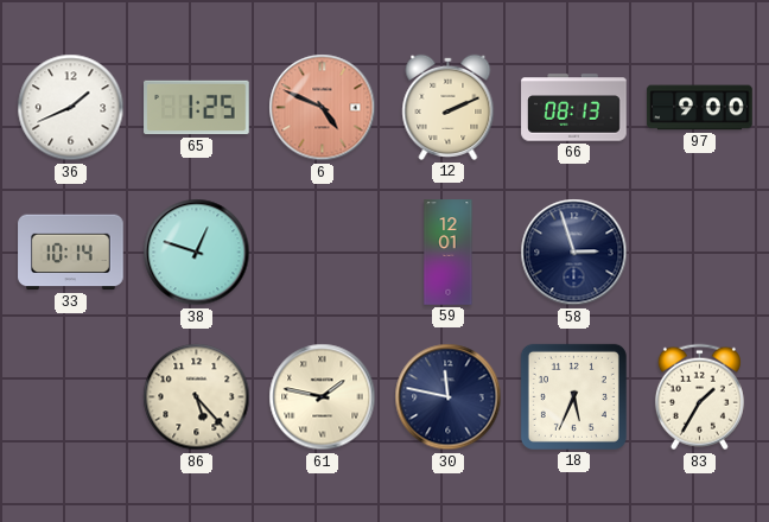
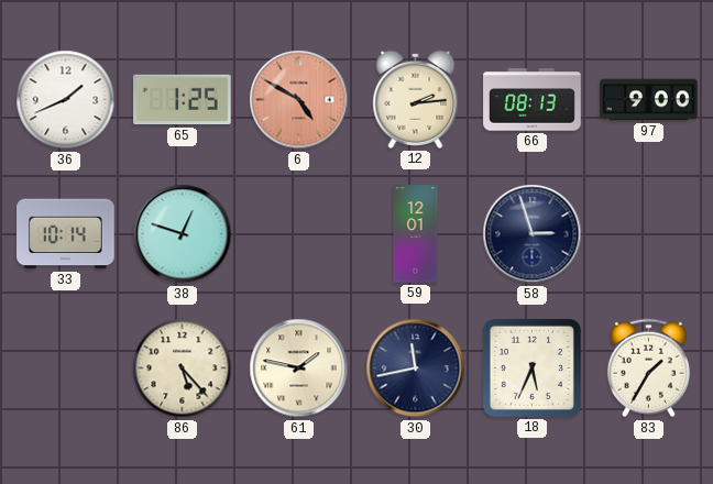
6: 4:49 -> 4:50 (299, 100)
12: 2:11 -> 2:14 (416, 99)
30: 11:47 -> 11:43 (416, 369)
